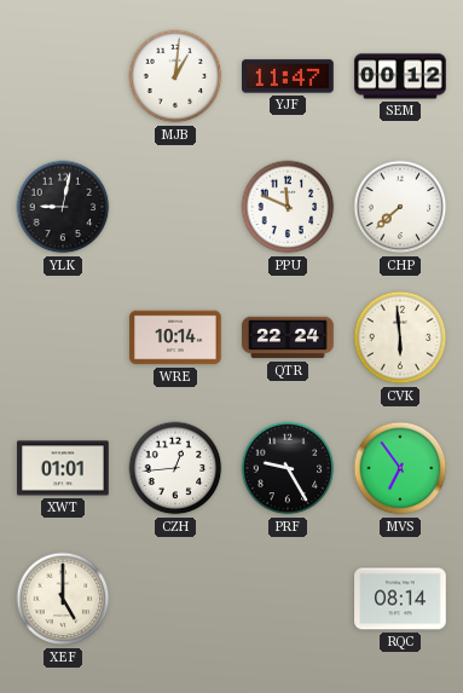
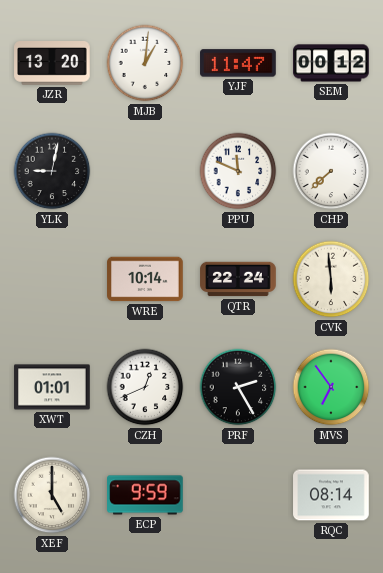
JZR: none -> 13:20 (52, 64)
CZH: 12:44 -> 12:41 (145, 387)
PRF: 9:25 -> 2:25 (238, 387)
ECP: none -> 9:59 (145, 495)
